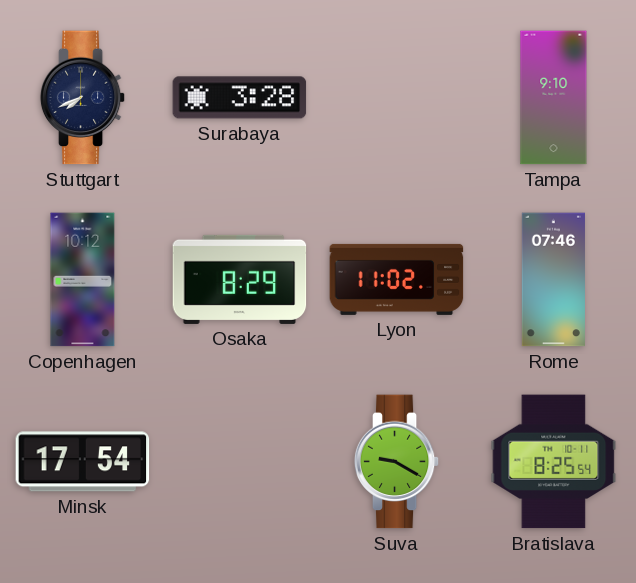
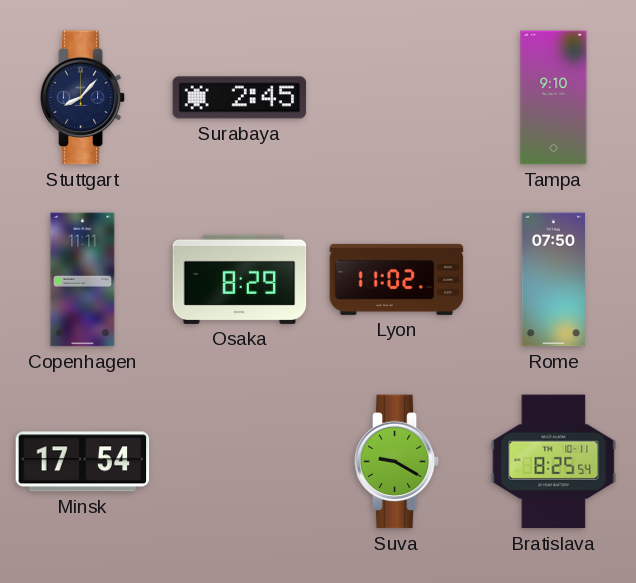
Stuttgart: 7:41 -> 8:07 (83, 98)
Surabaya: 3:28 -> 2:45 (240, 98)
Copenhagen: 10:12 -> 11:11 (83, 280)
Rome: 07:46 -> 07:50 (553, 280)
